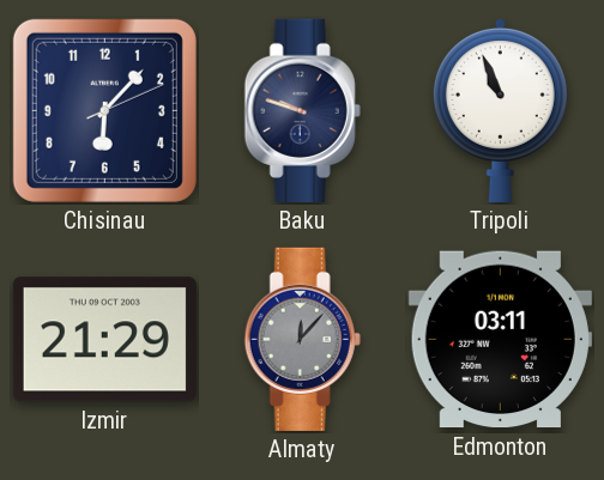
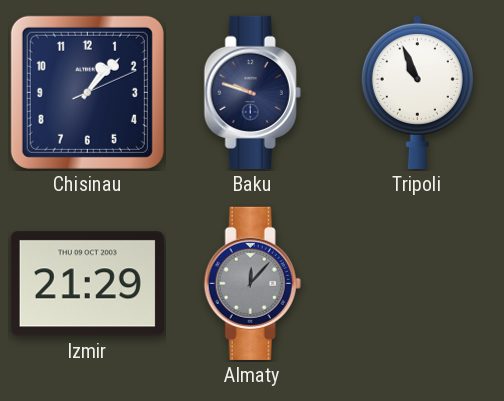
Chisinau: 6:07 -> 1:07 (87, 92)
Edmonton: 03:11 -> none (500, 340)
